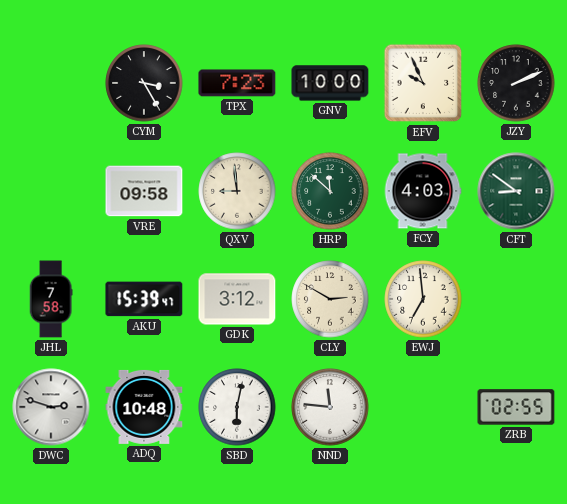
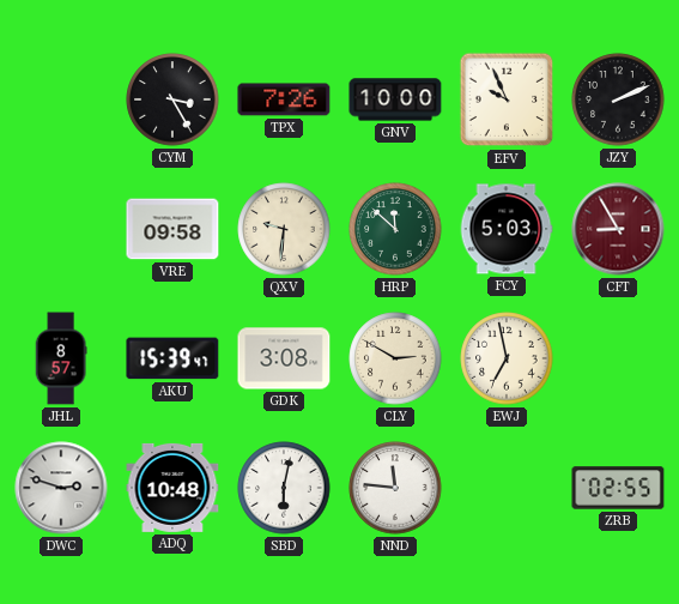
TPX: 7:23 -> 7:26 (284, 99)
QXV: 8:59 -> 9:31 (284, 229)
FCY: 4:03 -> 5:03 (507, 229)
CFT: 8:51 -> 8:55 (618, 229)
CFT dial: green -> burgundy (618, 229)
JHL: 7:58 -> 8:57 (61, 358)
GDK: 3:12 -> 3:08 (284, 358)
EWJ: 6:59 -> 6:58 (507, 358)
